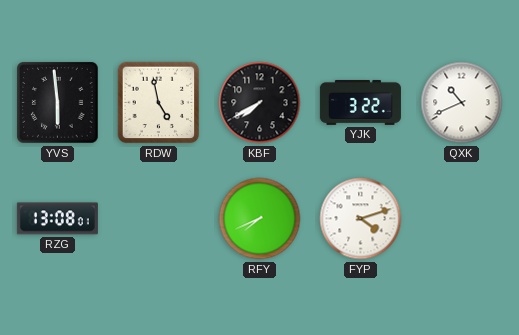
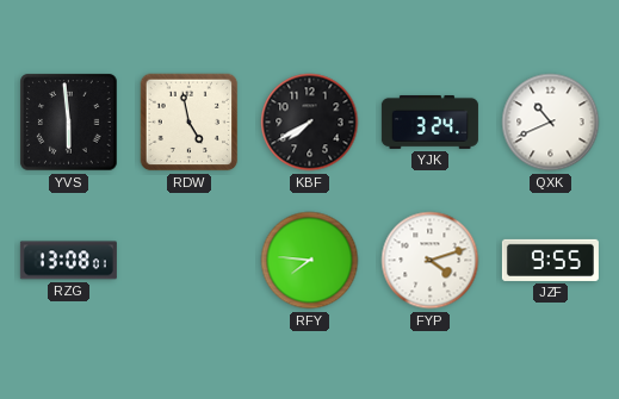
YJK: 3:22 -> 3:24 (429, 121)
RFY: 7:41 -> 7:46 (310, 261)
JZF: none -> 9:55 (550, 260)
